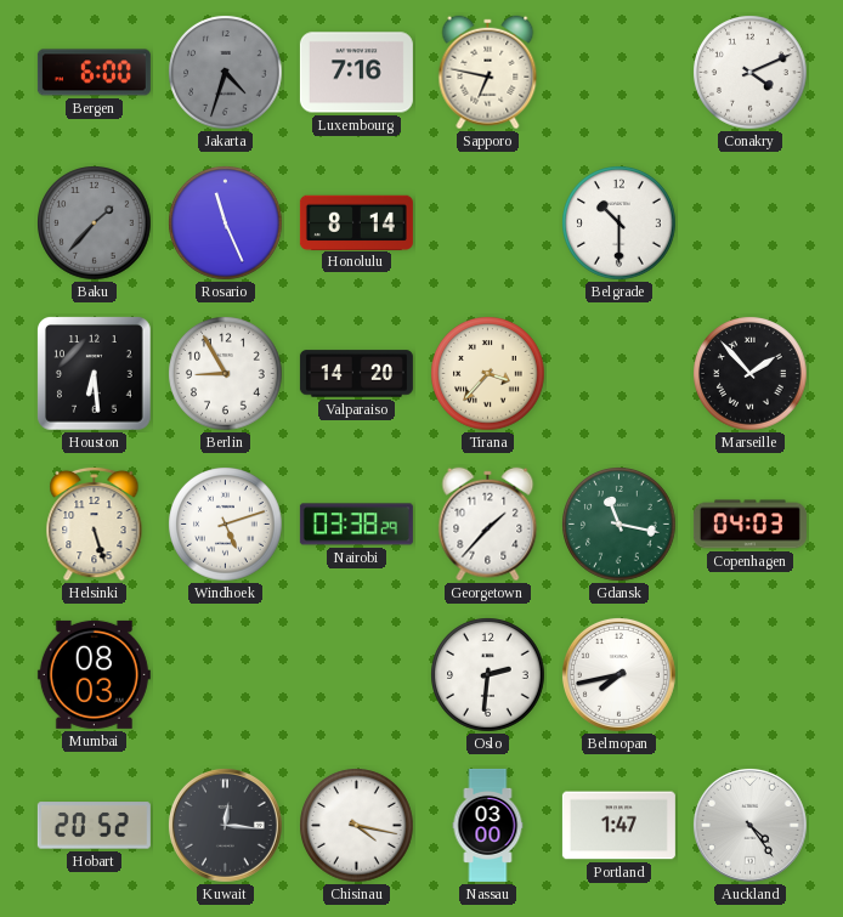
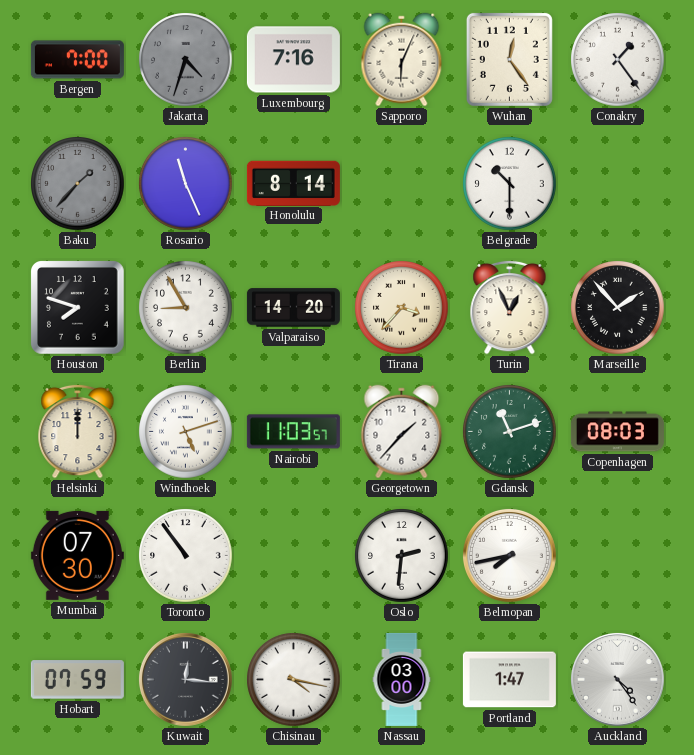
Bergen: 6:00 -> 7:00 (77, 60)
Sapporo: 6:47 -> 6:04 (402, 60)
Wuhan: none -> 12:24 (509, 59)
Conakry: 4:11 -> 1:24 (618, 60)
Houston: 6:29 -> 7:48 (78, 308)
Turin: none -> 12:56 (510, 307)
Helsinki: 5:27 -> 12:00 (78, 431)
Nairobi: 03:38 -> 11:03 (293, 432)
Gdansk: 11:17 -> 11:12 (510, 432)
Copenhagen: 04:03 -> 08:03 (617, 432)
Mumbai: 08:03 -> 07:30 (77, 555)
Toronto: none -> 10:54 (186, 556)
Hobart: 20:52 -> 07:59 (77, 680)
